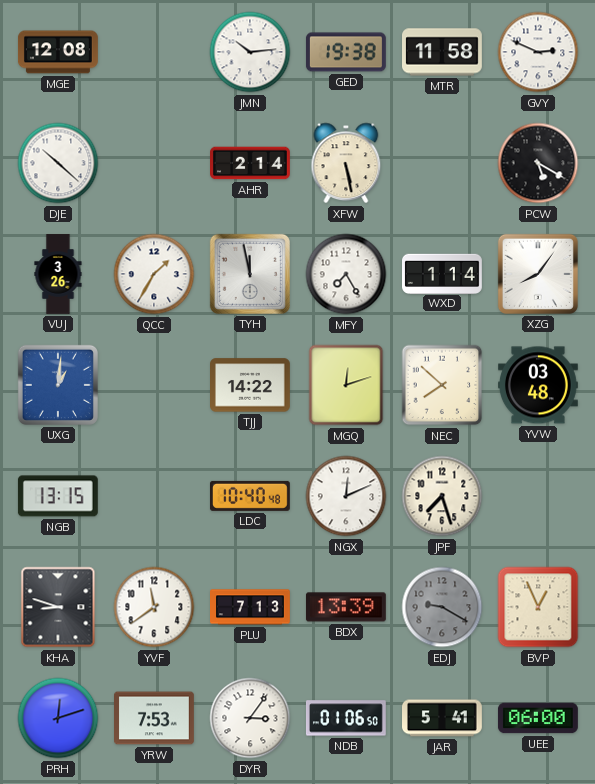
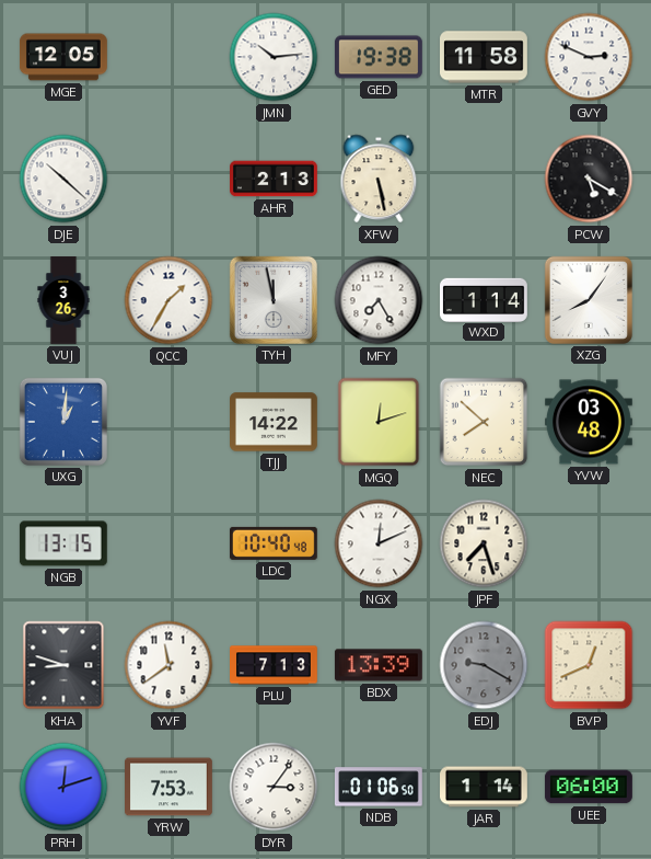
MGE: 12:08 -> 12:05 (63, 57)
AHR: 2:14 -> 2:13 (275, 179)
BVP: 12:56 -> 12:41 (589, 665)
JAR: 5:41 -> 1:14 (485, 787)
